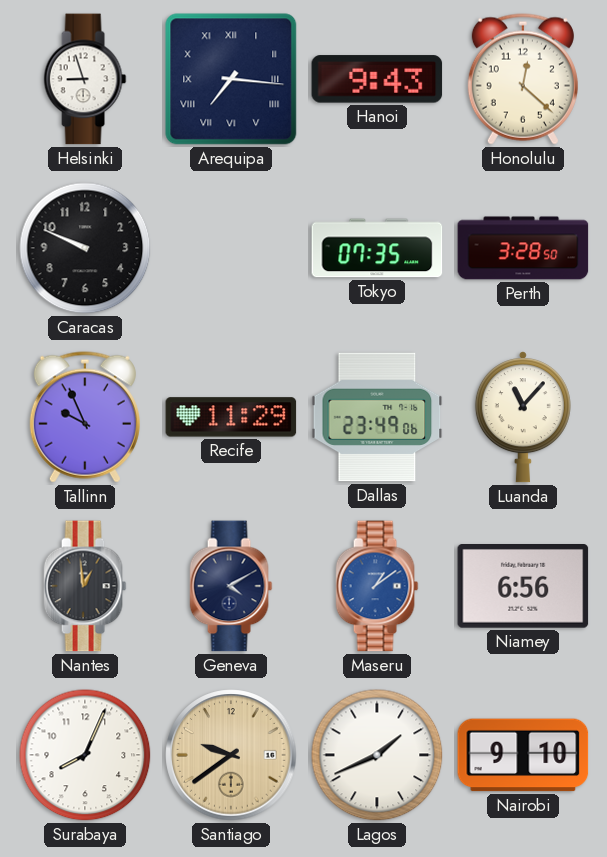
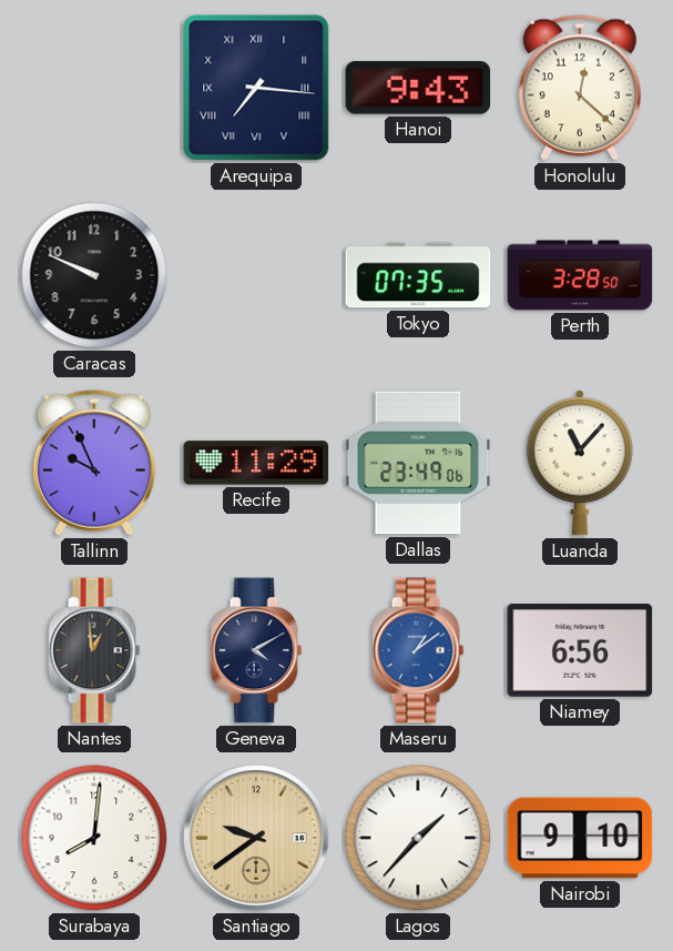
Helsinki: 8:57 -> none (85, 79)
Surabaya: 8:04 -> 8:01 (94, 838)
Lagos: 1:41 -> 1:37 (418, 838)
